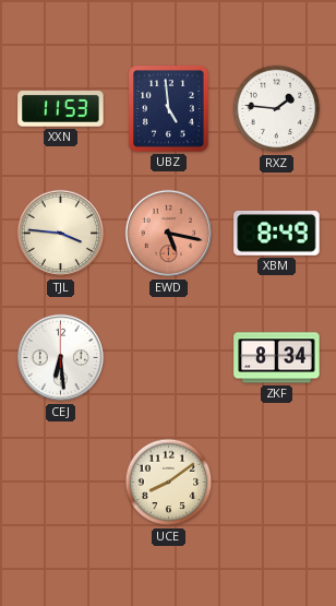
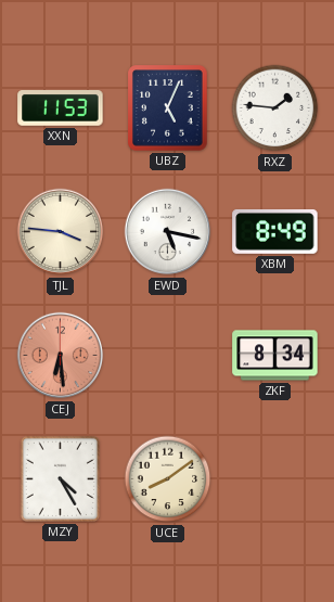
UBZ: 4:59 -> 5:04 (168, 108)
EWD dial: salmon -> white (168, 232)
CEJ dial: white -> salmon (61, 356)
MZY: none -> 4:25 (60, 478)
